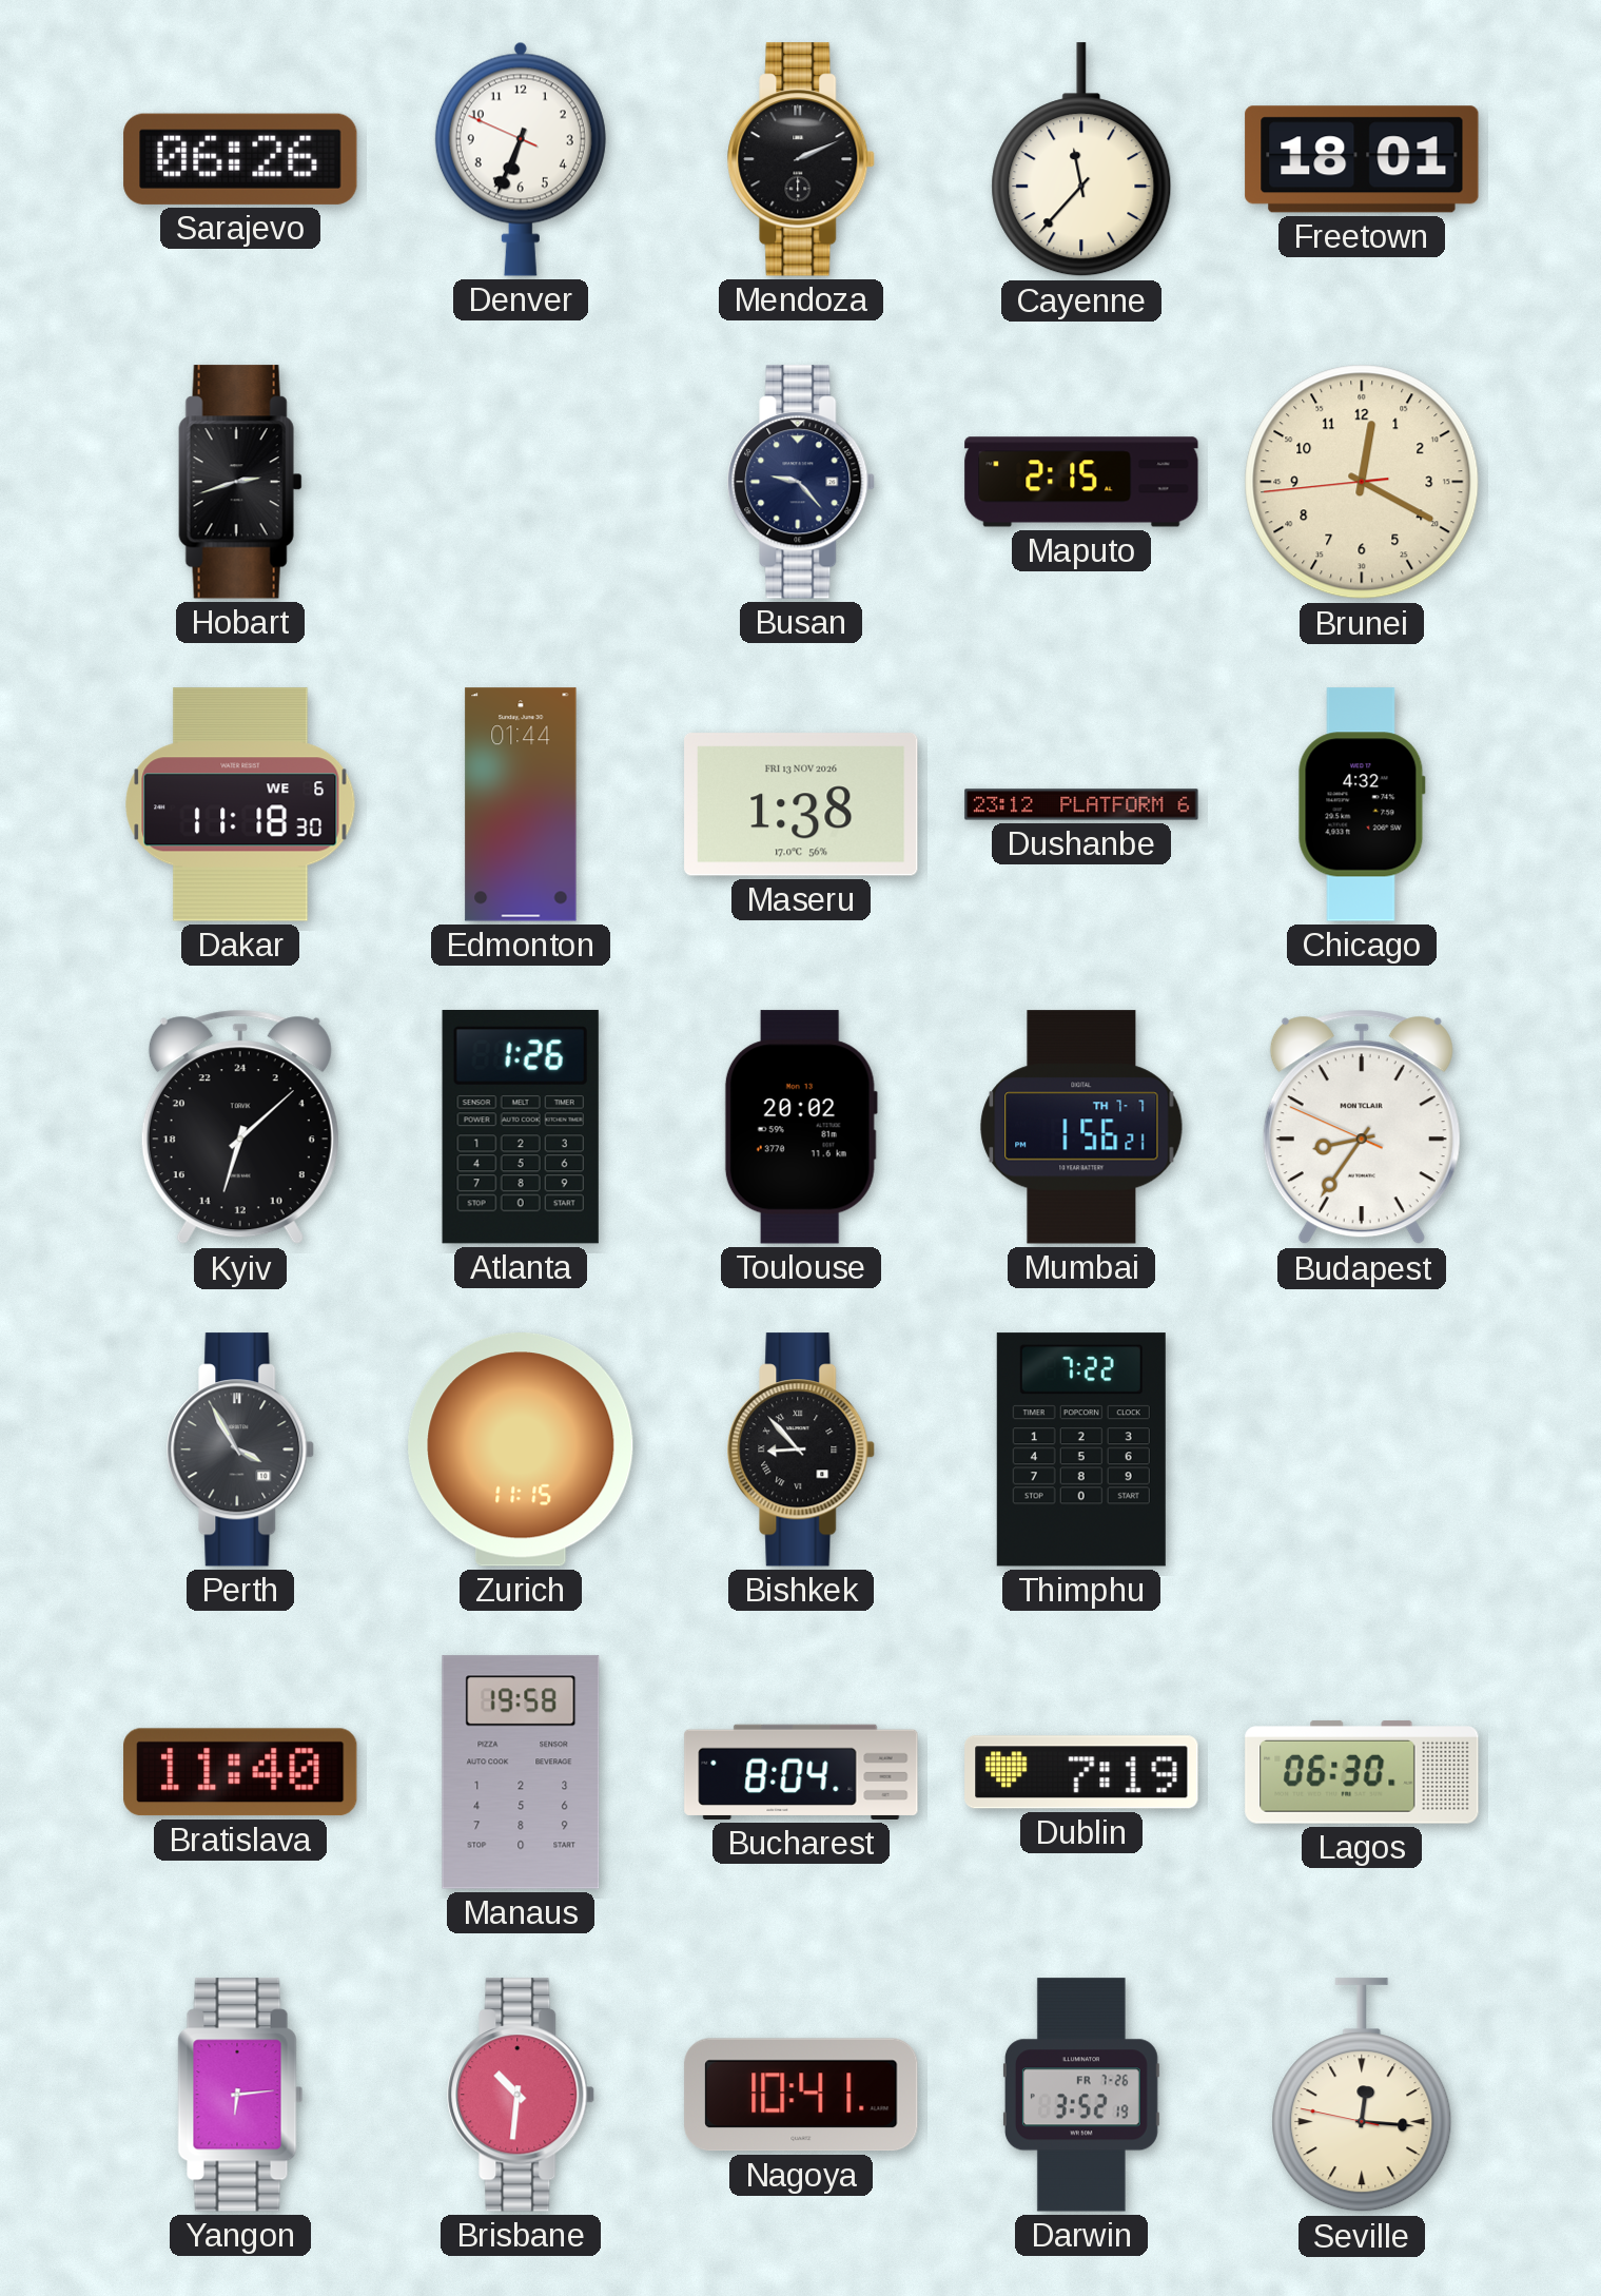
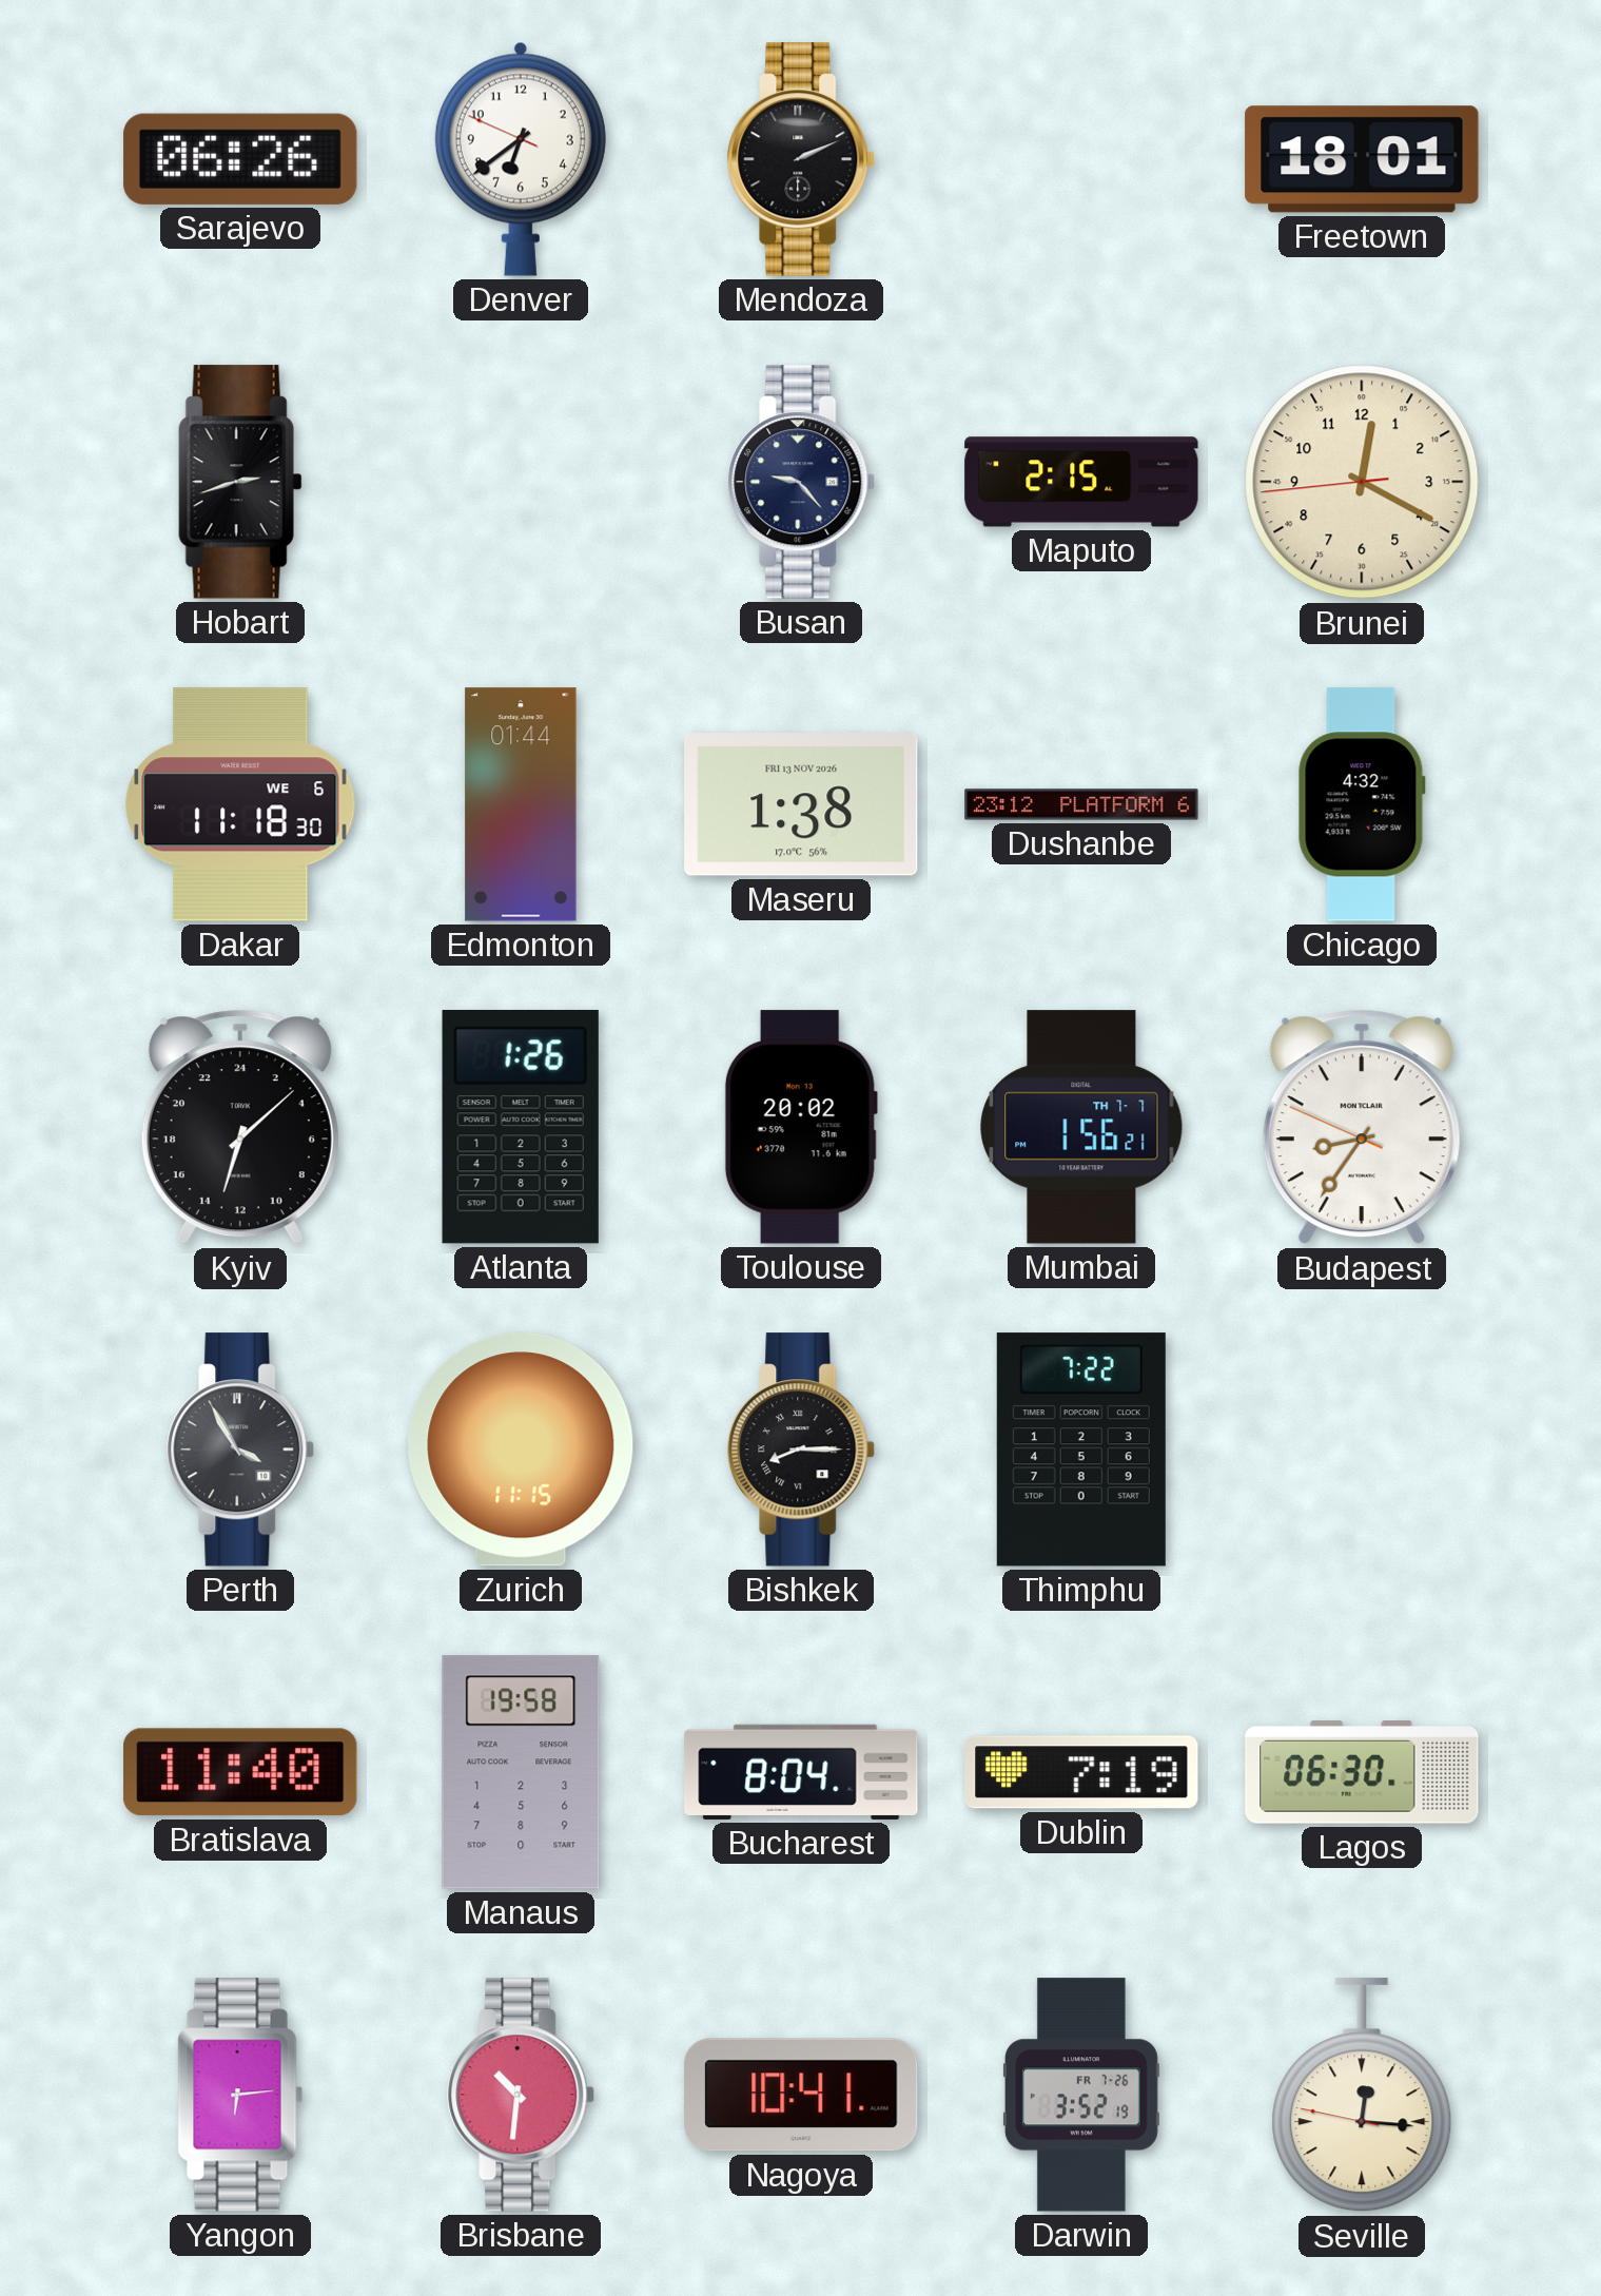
Denver: 6:33 -> 6:38 (521, 159)
Cayenne: 11:37 -> none (1081, 160)
Bishkek: 8:53 -> 8:15 (802, 1449)
